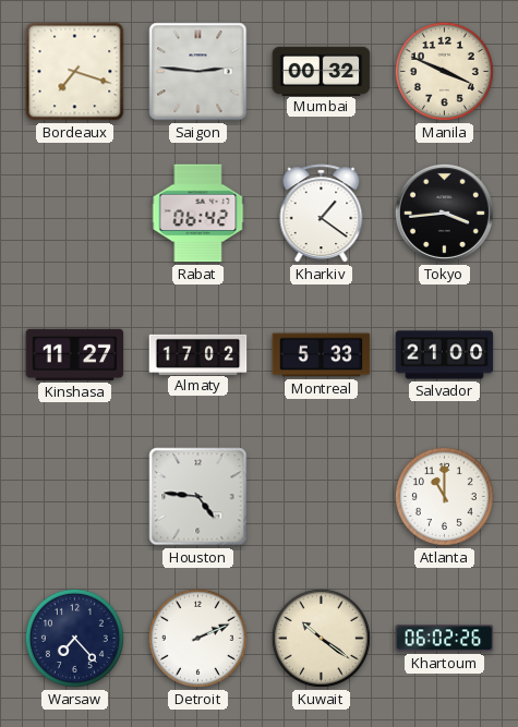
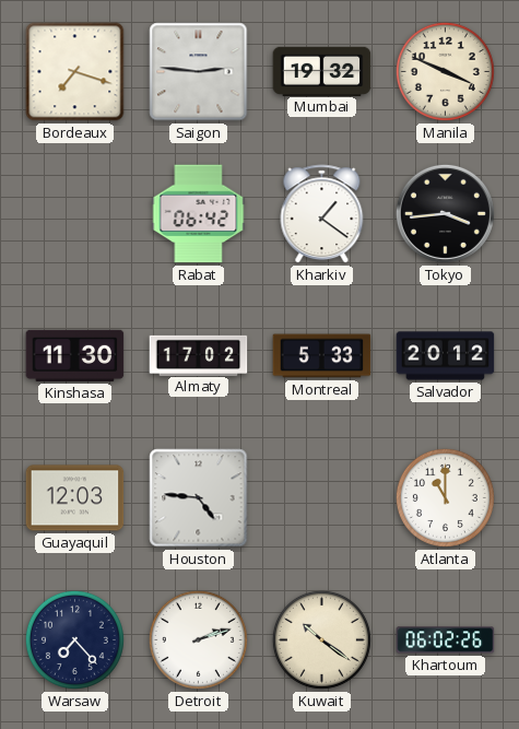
Mumbai: 00:32 -> 19:32 (322, 71)
Kinshasa: 11:27 -> 11:30 (75, 355)
Salvador: 21:00 -> 20:12 (446, 356)
Guayaquil: none -> 12:03 (75, 498)
Detroit: 2:11 -> 2:12 (198, 639)
